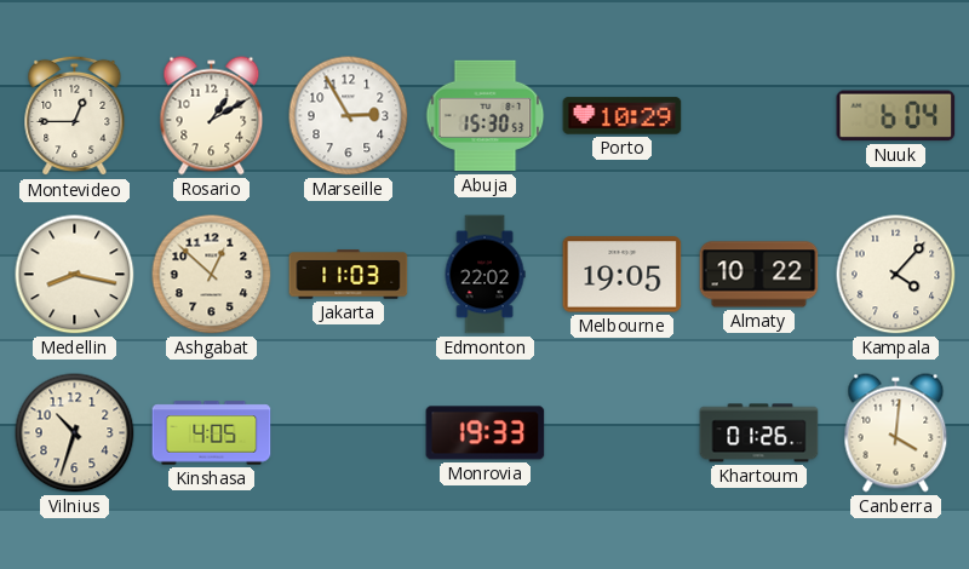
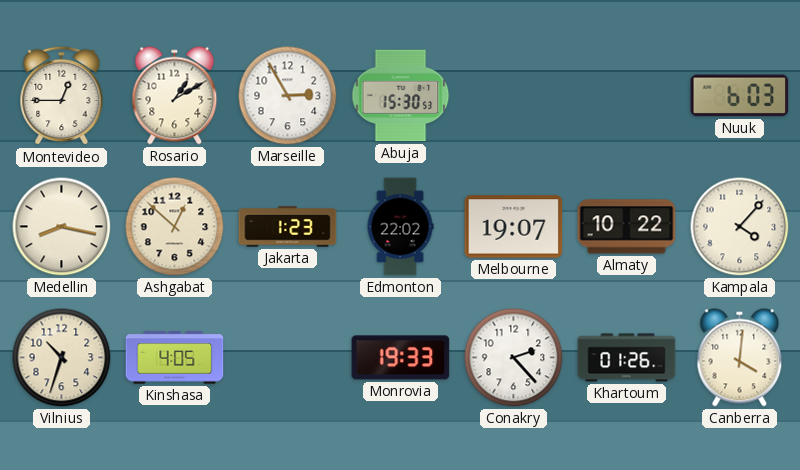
Porto: 10:29 -> none (623, 116)
Nuuk: 6:04 -> 6:03 (740, 96)
Jakarta: 11:03 -> 1:23 (288, 227)
Melbourne: 19:05 -> 19:07 (514, 227)
Conakry: none -> 2:23 (514, 358)
